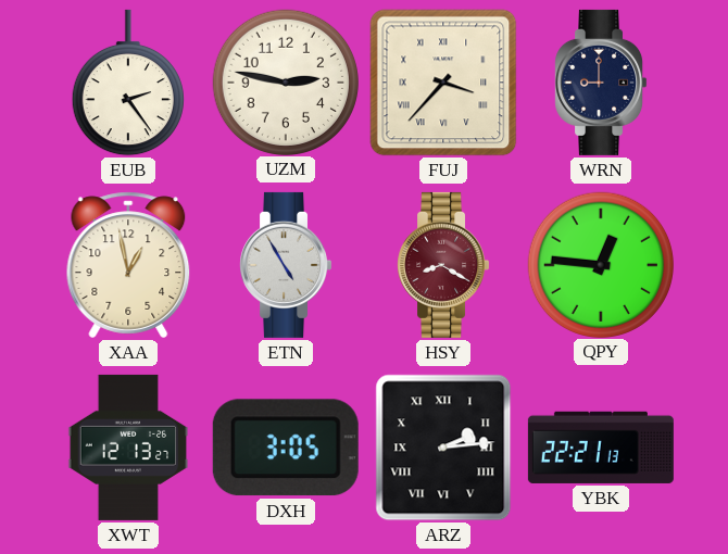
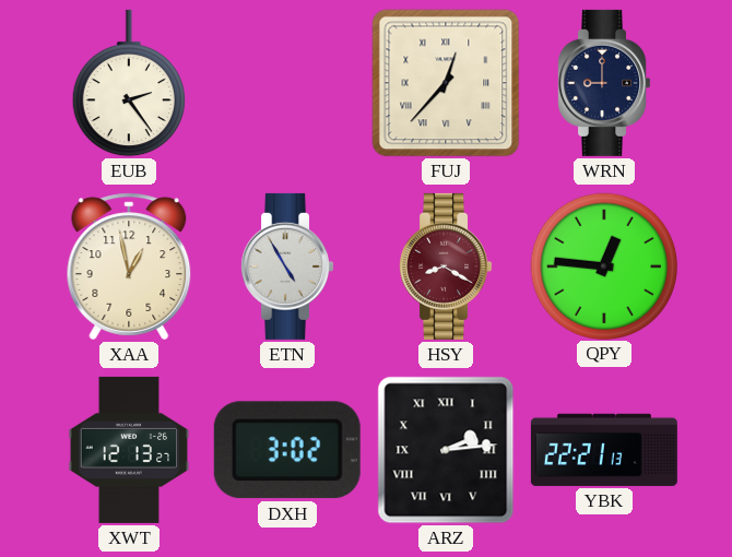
UZM: 2:47 -> none (285, 81)
FUJ: 3:37 -> 12:37 (446, 83)
DXH: 3:05 -> 3:02 (287, 450)
